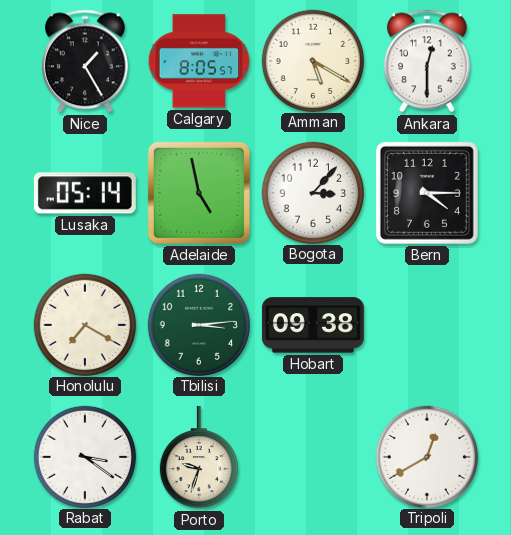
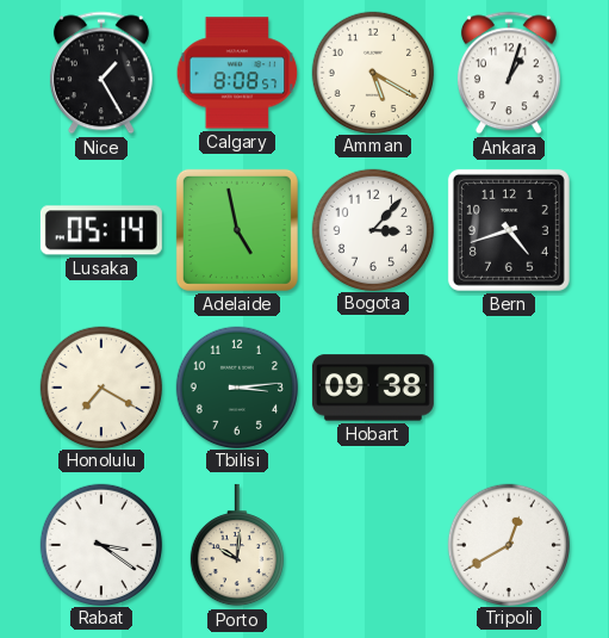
Calgary: 8:05 -> 8:08 (237, 73)
Ankara: 12:30 -> 1:03 (509, 73)
Bern: 4:15 -> 4:42 (509, 230)
Porto: 9:33 -> 10:01 (237, 545)
